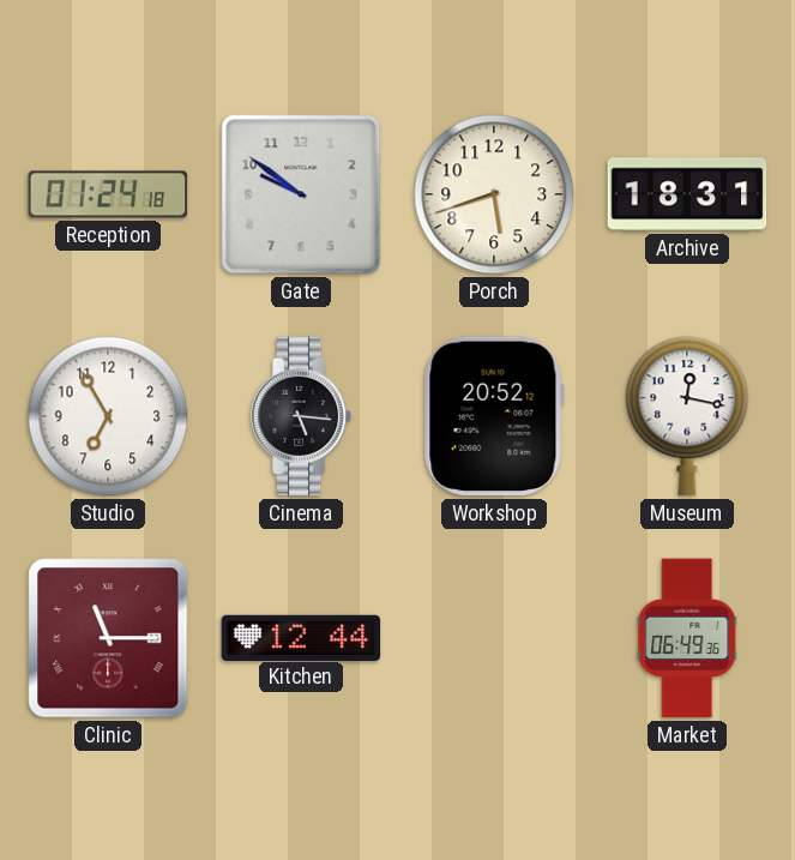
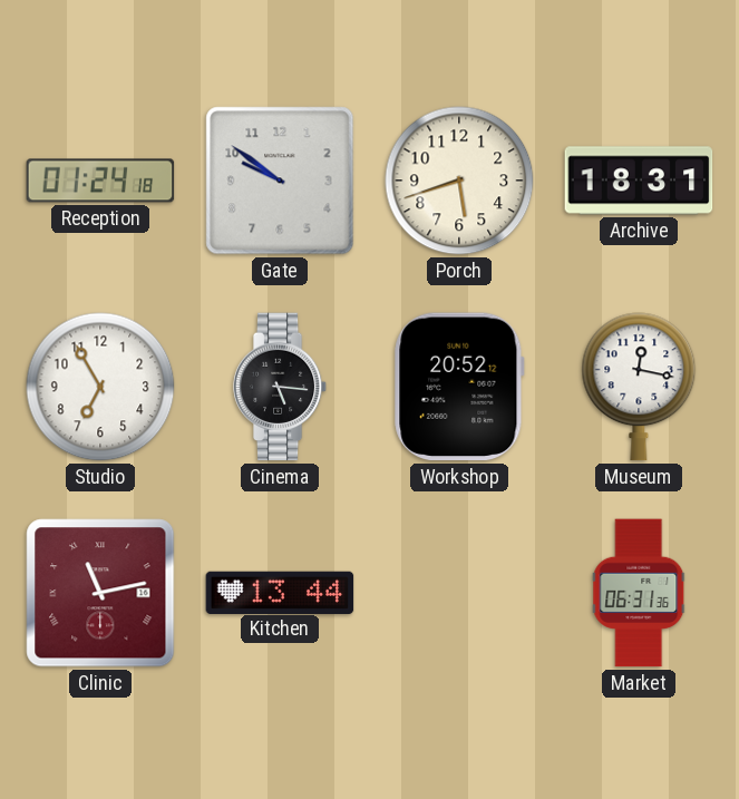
Clinic: 11:15 -> 11:13 (100, 593)
Kitchen: 12:44 -> 13:44 (280, 592)
Market: 06:49 -> 06:31 (639, 593)
